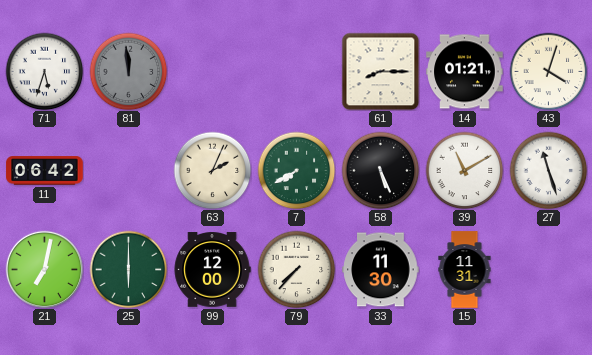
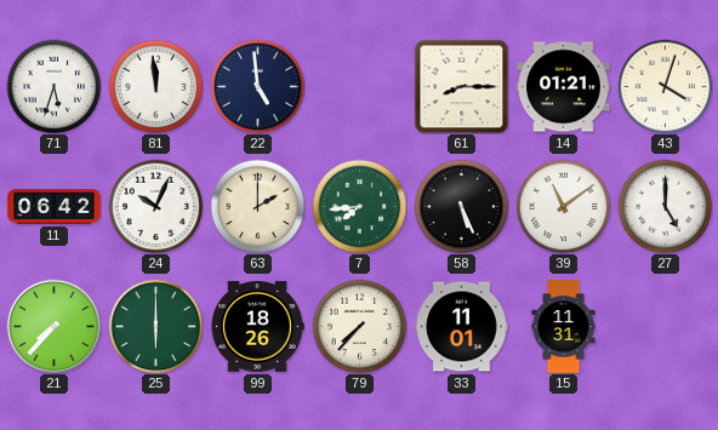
81 dial: grey -> white (155, 86)
22: none -> 4:59 (257, 86)
24: none -> 10:04 (155, 206)
63: 2:04 -> 2:00 (257, 206)
7: 7:40 -> 7:44 (359, 206)
39: 11:10 -> 11:09 (563, 206)
27: 11:27 -> 5:00 (665, 206)
21: 7:02 -> 7:37 (53, 326)
99: 12:00 -> 18:26 (257, 327)
33: 11:30 -> 11:01 (462, 327)
